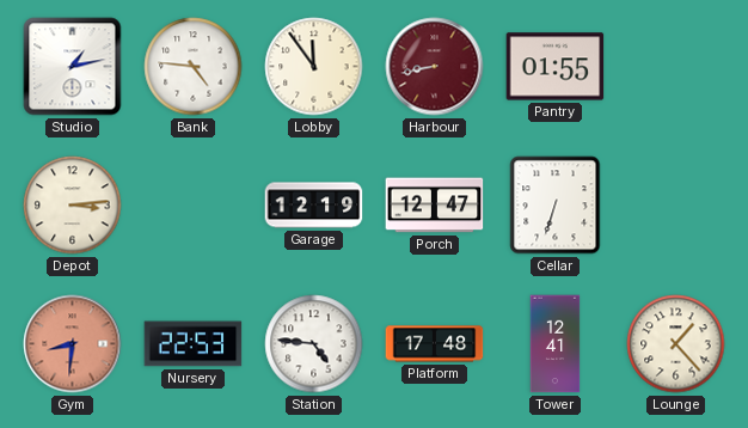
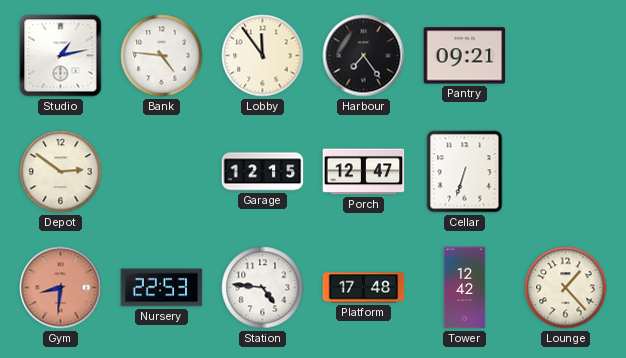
Harbour: 8:43 -> 7:24 (364, 56)
Harbour dial: burgundy -> black (364, 56)
Pantry: 01:55 -> 09:21 (465, 56)
Depot: 3:14 -> 2:51 (61, 172)
Garage: 12:19 -> 12:15 (263, 172)
Tower: 12:41 -> 12:42 (465, 288)
